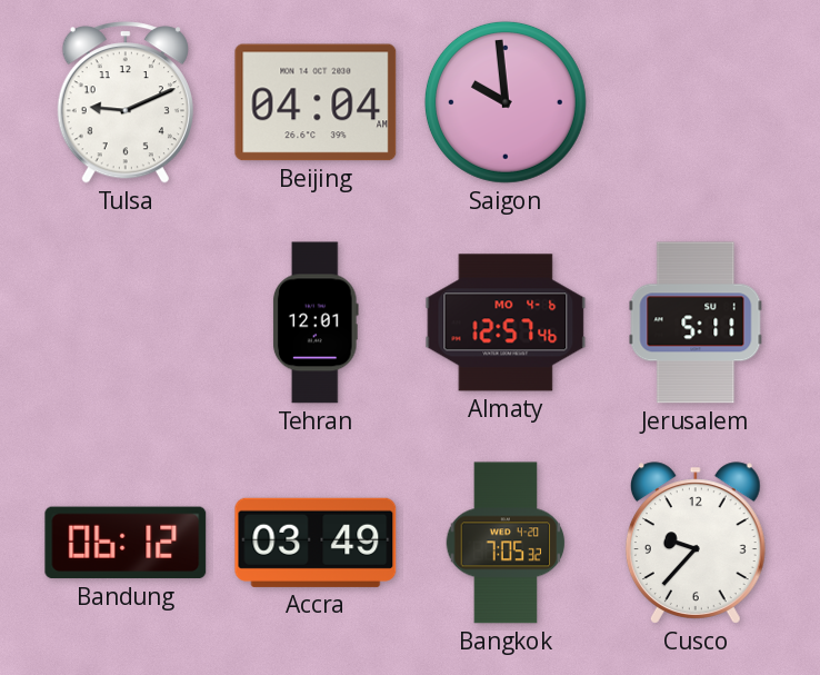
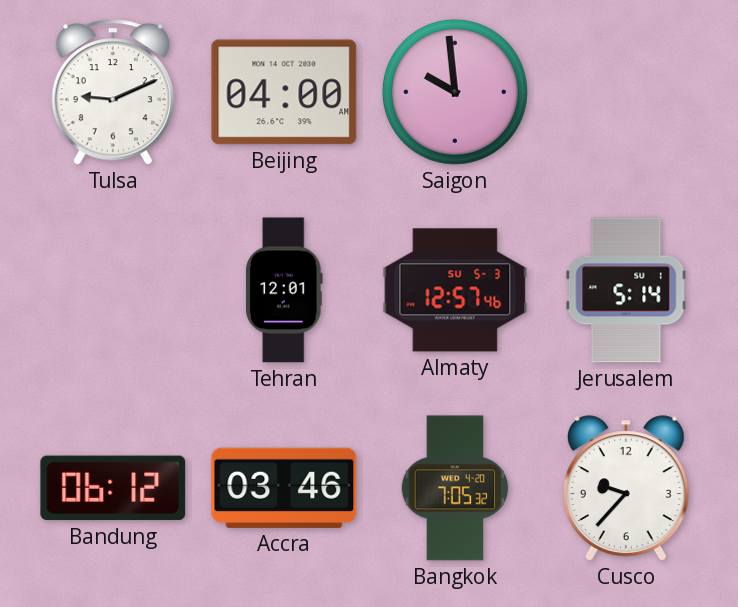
Beijing: 04:04 -> 04:00 (284, 92)
Almaty date: MO 4-6 -> SU 5-3 (455, 290)
Jerusalem: 5:11 -> 5:14 (626, 290)
Accra: 03:49 -> 03:46 (284, 488)
